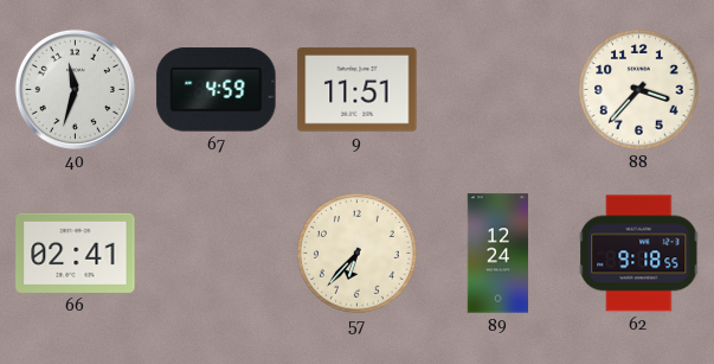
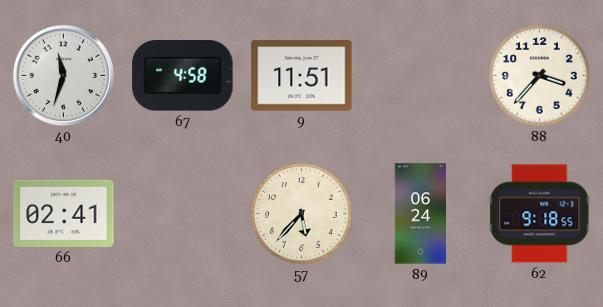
67: 4:59 -> 4:58 (183, 76)
57: 6:37 -> 5:37 (302, 214)
89: 12:24 -> 06:24 (420, 214)
